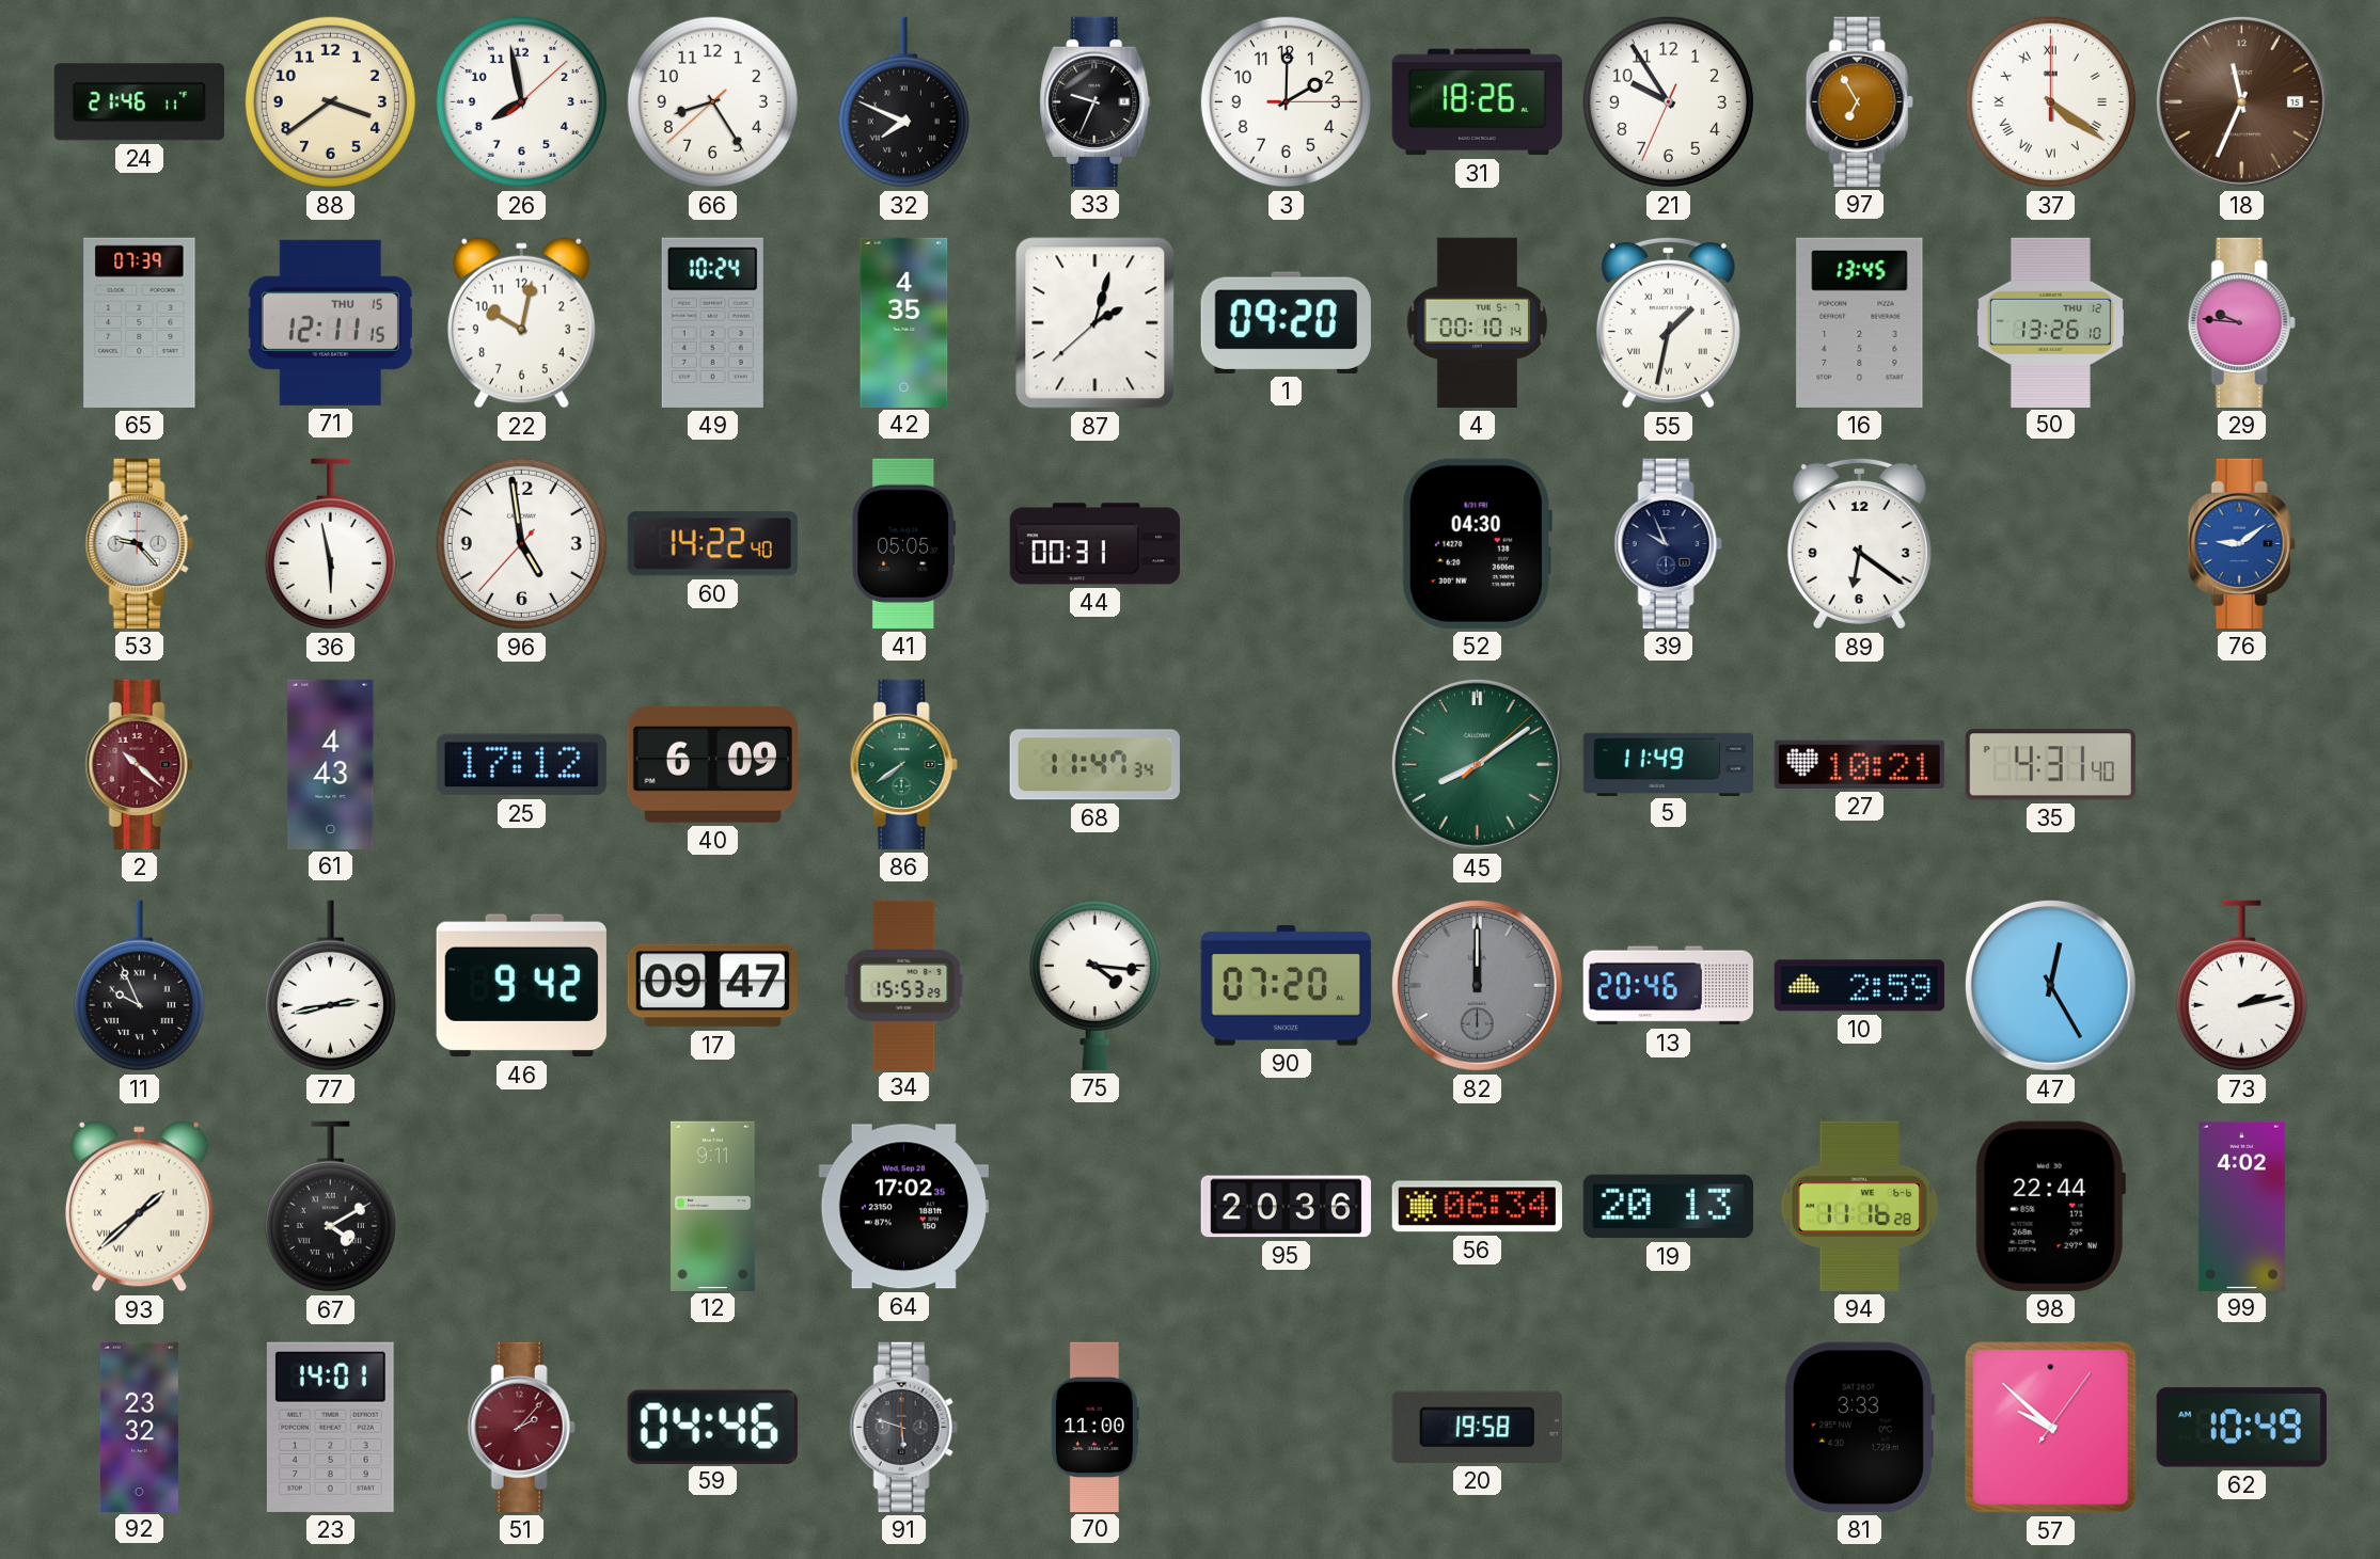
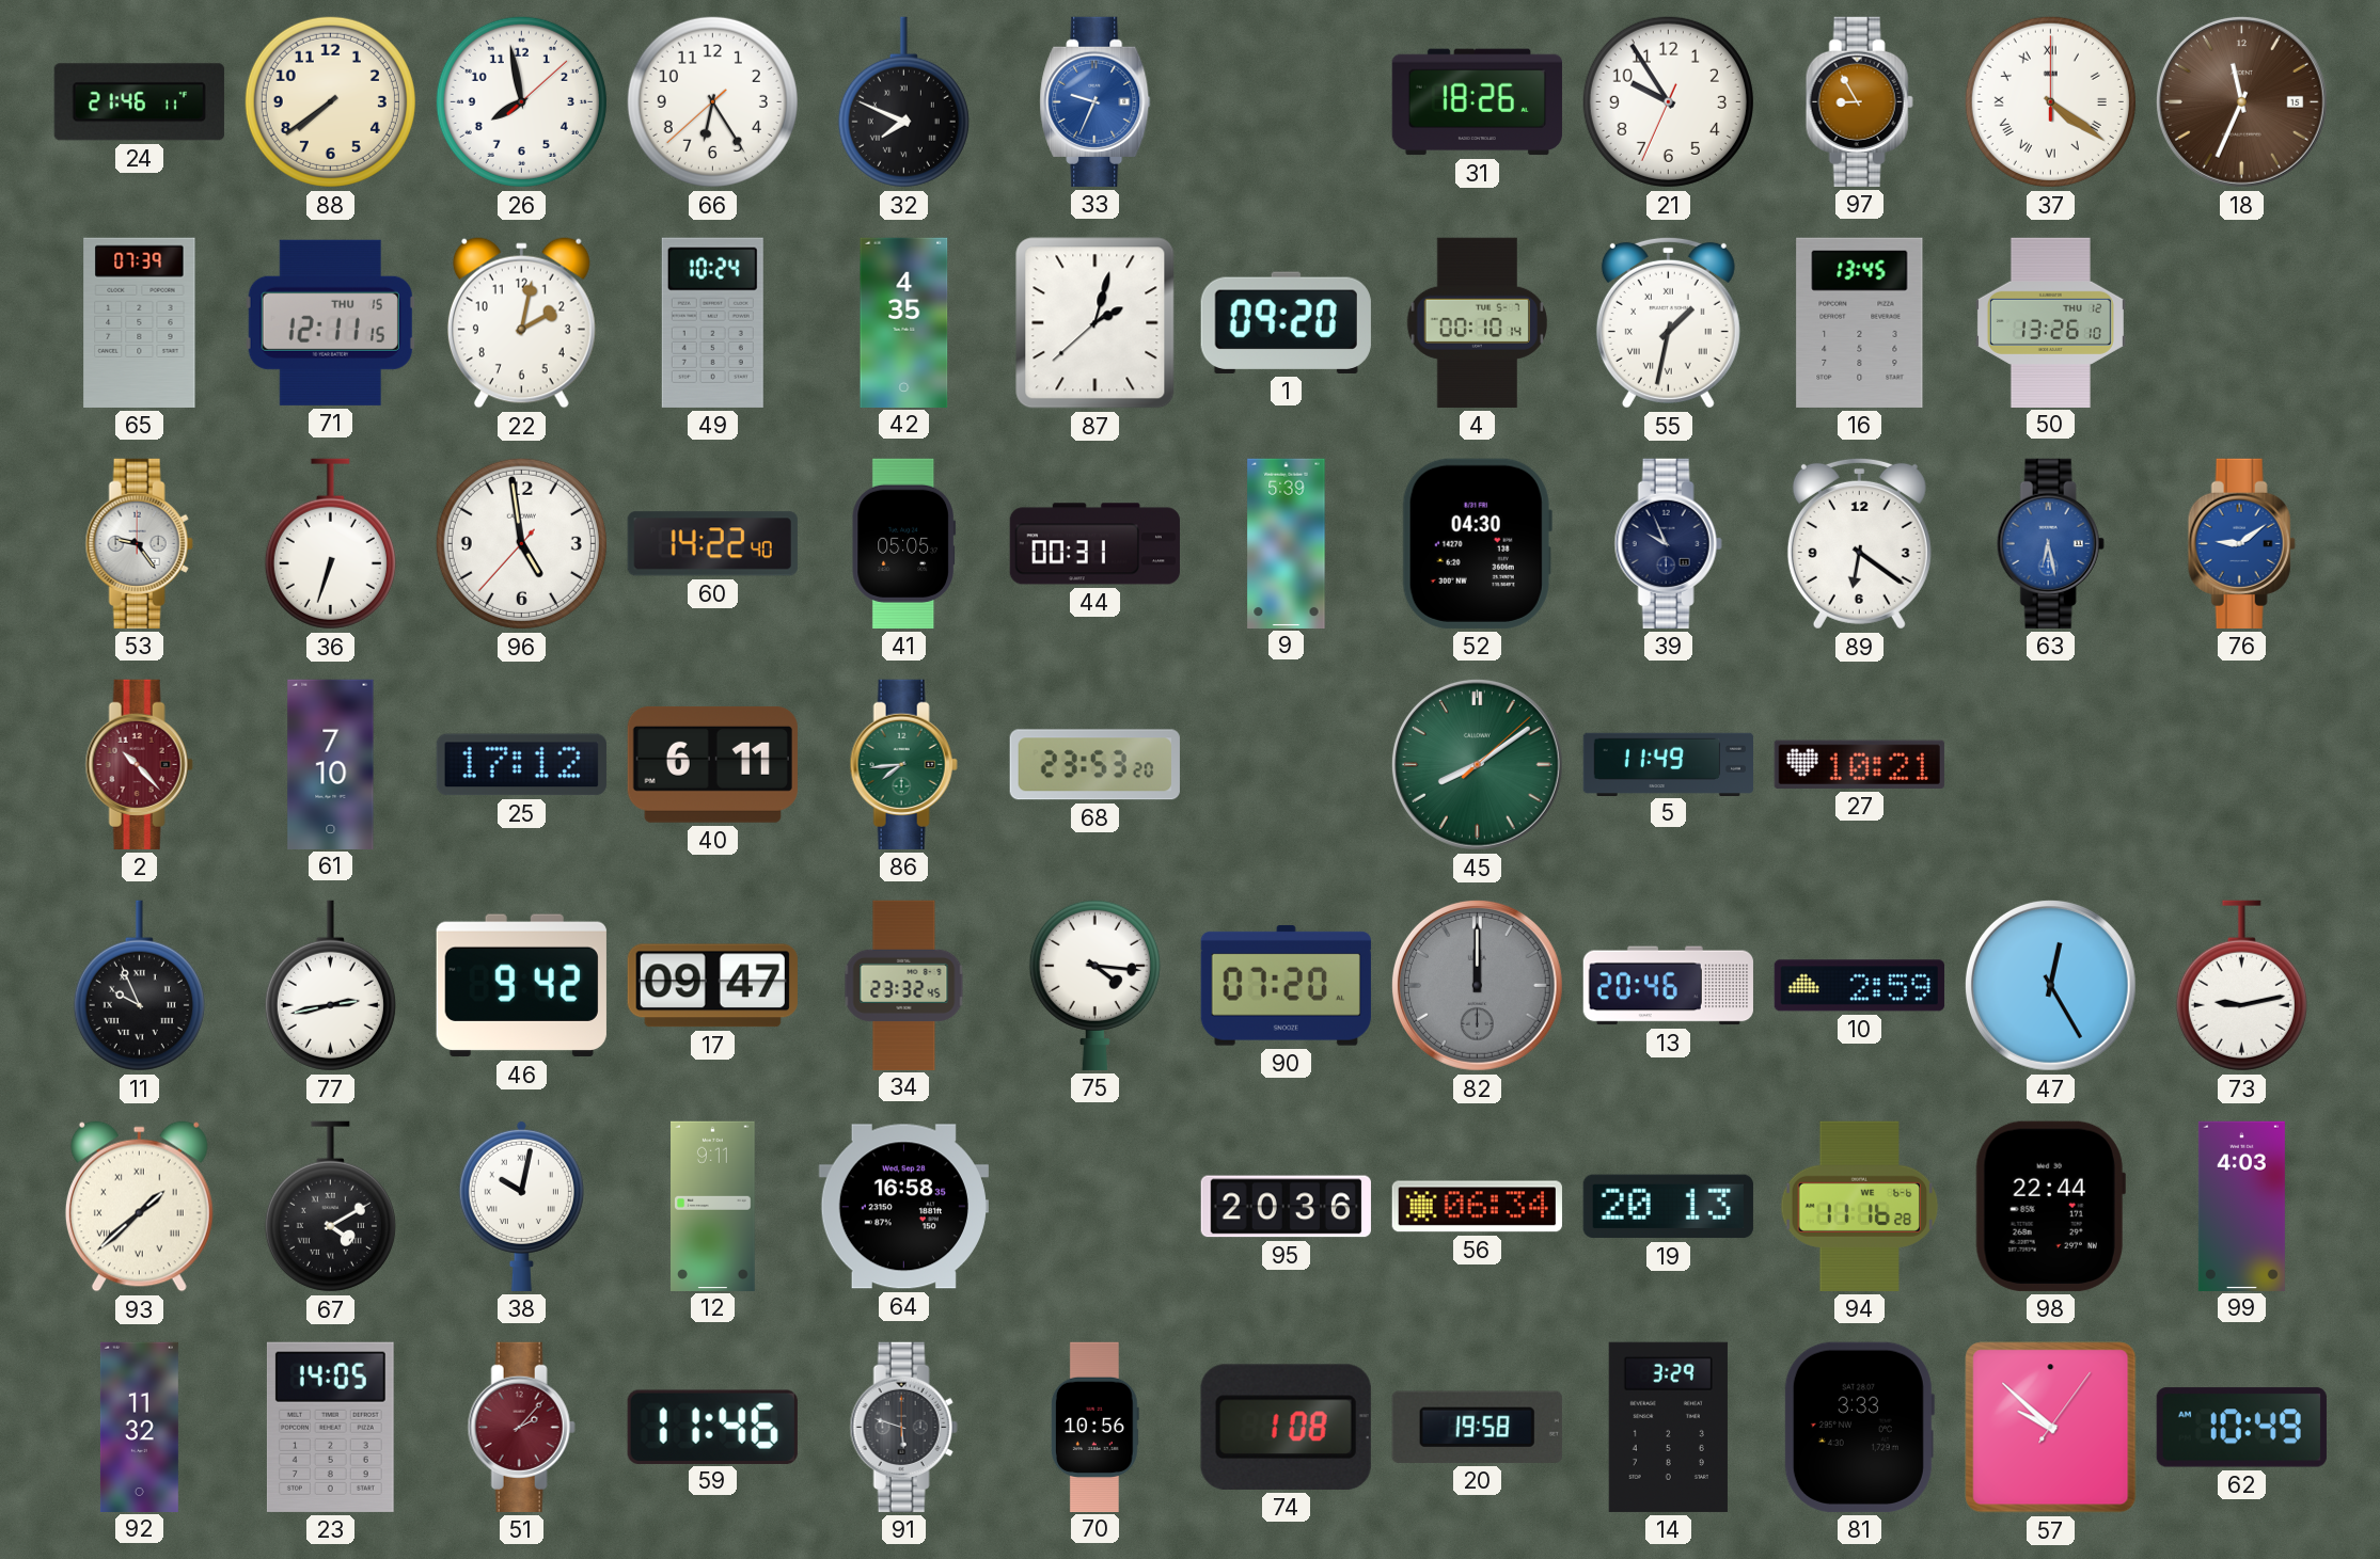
88: 3:39 -> 7:39 (330, 101)
66: 8:24 -> 6:24 (712, 101)
33 dial: black -> blue (1096, 101)
3: 2:00 -> none (1286, 101)
97: 6:55 -> 8:55 (1859, 101)
22: 10:02 -> 2:02 (521, 323)
29: 9:46 -> none (2241, 322)
53: 9:23 -> 9:24 (139, 543)
36: 5:58 -> 6:33 (330, 544)
9: none -> 5:39 (1287, 543)
63: none -> 6:28 (2050, 543)
2: 10:22 -> 10:23 (139, 764)
61: 4:43 -> 7:10 (331, 764)
40: 6:09 -> 6:11 (712, 764)
86: 7:39 -> 7:44 (903, 764)
68: 11:47 -> 23:53 (1094, 765)
35: 4:31 -> none (2050, 765)
34: 15:53 -> 23:32 (904, 985)
73: 2:13 -> 9:13 (2241, 986)
38: none -> 10:02 (521, 1206)
64: 17:02 -> 16:58 (903, 1207)
99: 4:02 -> 4:03 (2241, 1206)
92: 23:32 -> 11:32 (139, 1427)
23: 14:01 -> 14:05 (330, 1427)
59: 04:46 -> 11:46 (712, 1427)
70: 11:00 -> 10:56 (1094, 1427)
74: none -> 1:08 (1286, 1427)
14: none -> 3:29 (1668, 1427)
